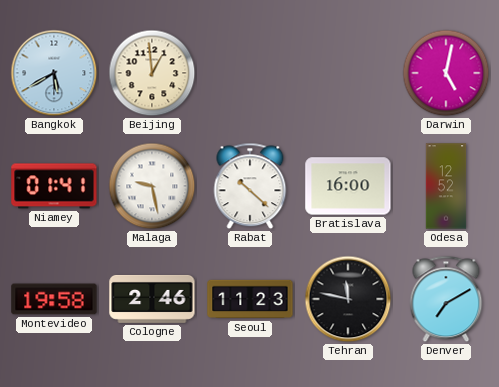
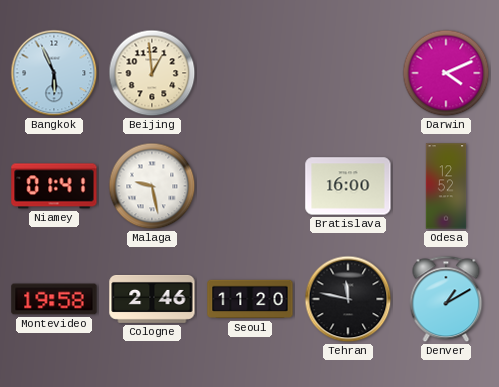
Bangkok: 5:40 -> 5:56 (54, 73)
Darwin: 5:02 -> 4:11 (446, 73)
Rabat: 10:22 -> none (250, 186)
Seoul: 11:23 -> 11:20 (250, 299)
Denver: 7:10 -> 1:10 (446, 299)
